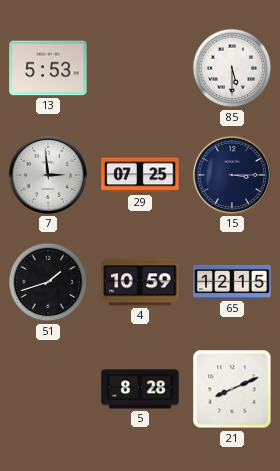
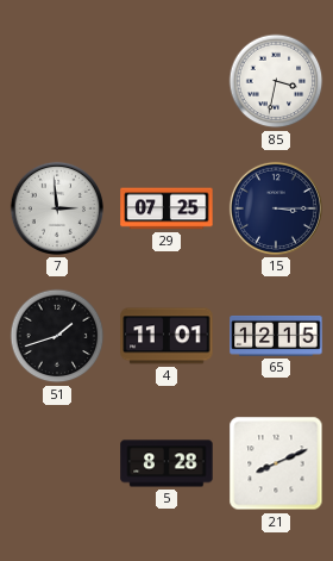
13: 5:53 -> none (48, 68)
85: 5:30 -> 3:32 (276, 81)
4: 10:59 -> 11:01 (166, 336)
